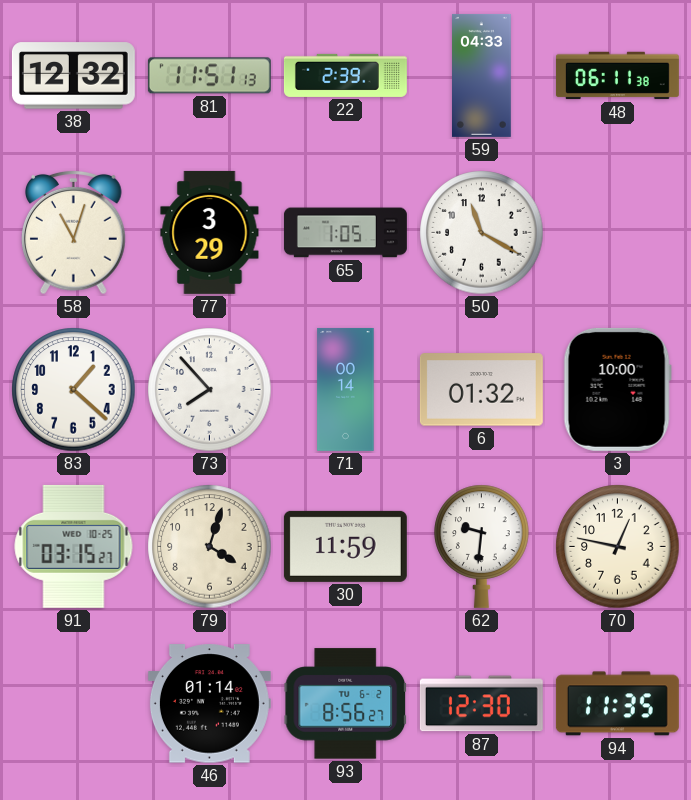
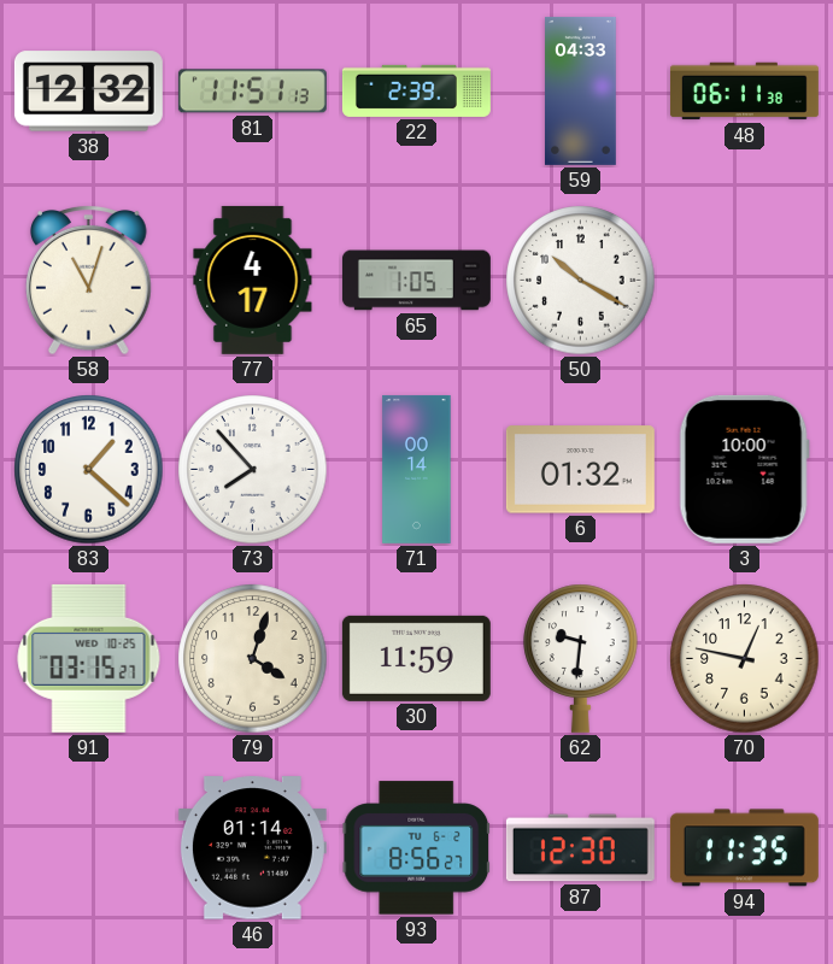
77: 3:29 -> 4:17 (253, 280)
50: 11:20 -> 10:20 (581, 281)
